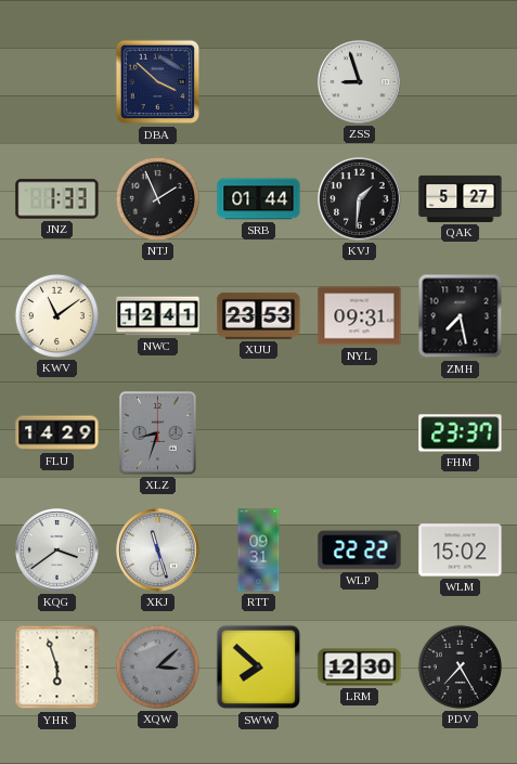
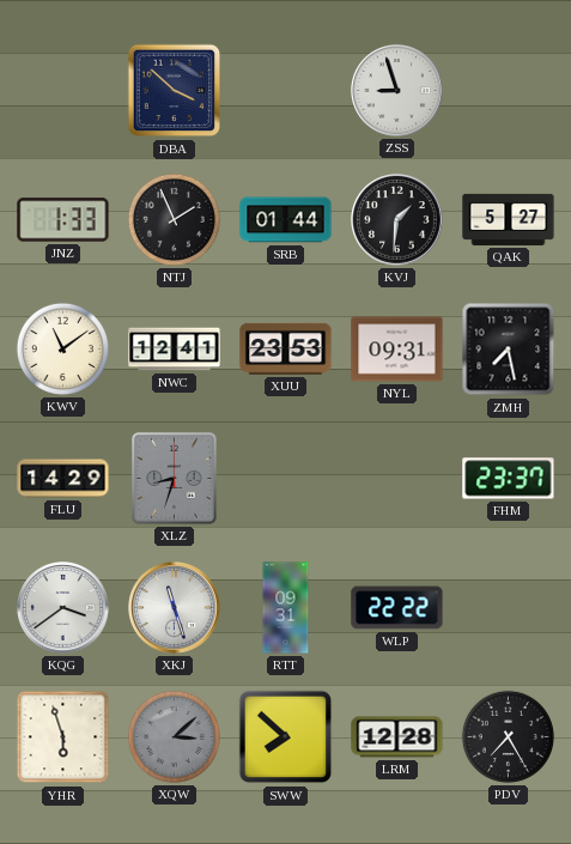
WLM: 15:02 -> none (461, 551)
LRM: 12:30 -> 12:28 (397, 737)
